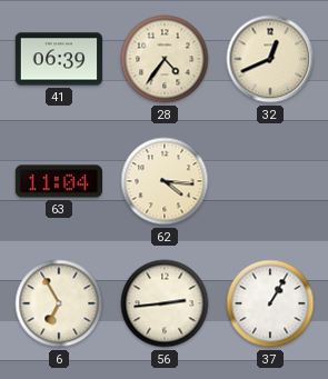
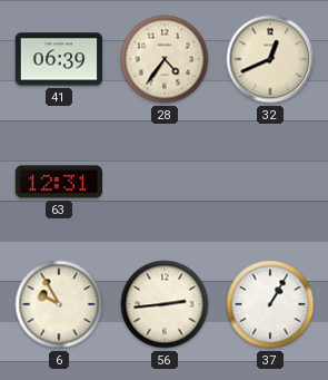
63: 11:04 -> 12:31 (58, 182)
62: 4:16 -> none (165, 181)
6: 6:55 -> 9:55 (59, 304)
